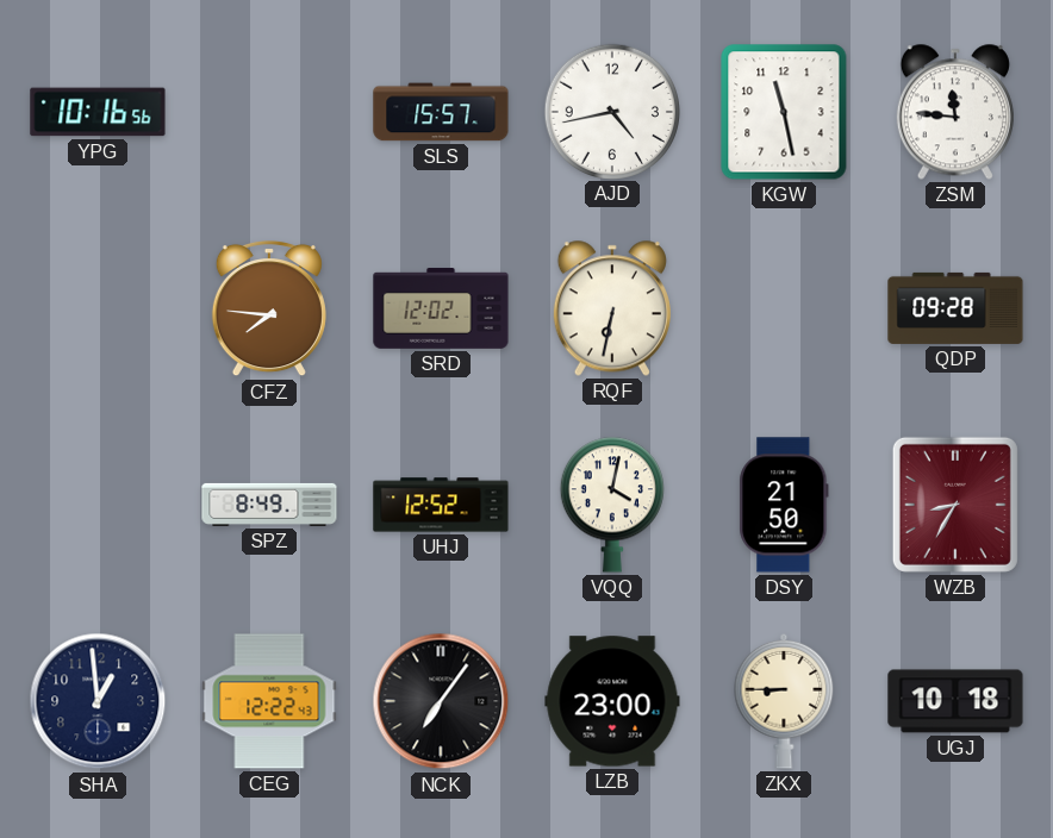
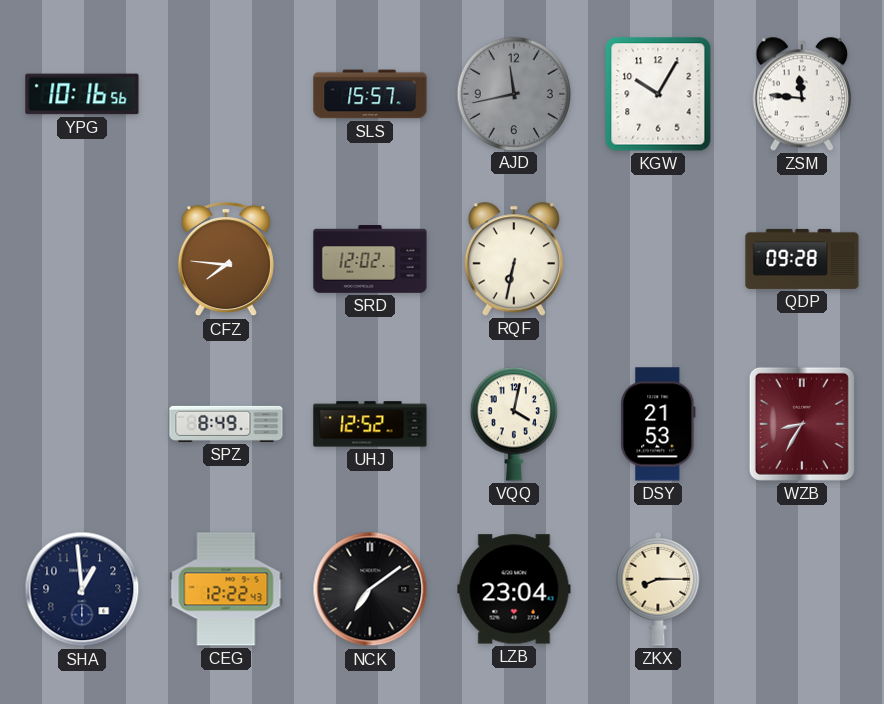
AJD: 4:43 -> 11:43 (513, 93)
AJD dial: white -> grey (513, 93)
KGW: 11:28 -> 10:05 (658, 94)
DSY: 21:50 -> 21:53 (658, 424)
NCK: 7:06 -> 7:09 (370, 589)
LZB: 23:00 -> 23:04 (514, 589)
ZKX: 8:45 -> 8:15 (658, 589)
UGJ: 10:18 -> none (955, 701)
